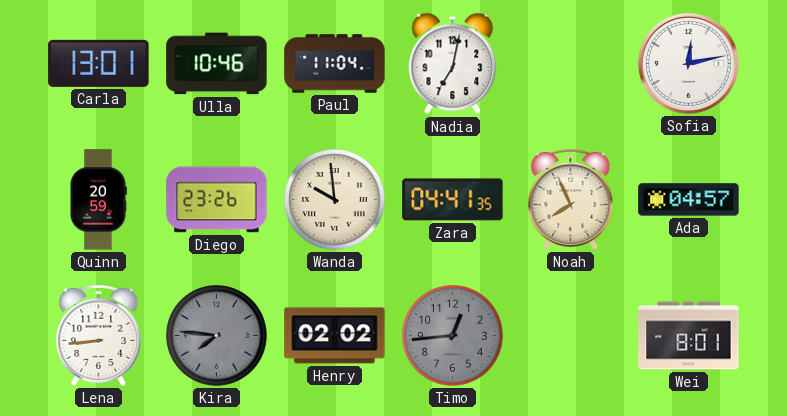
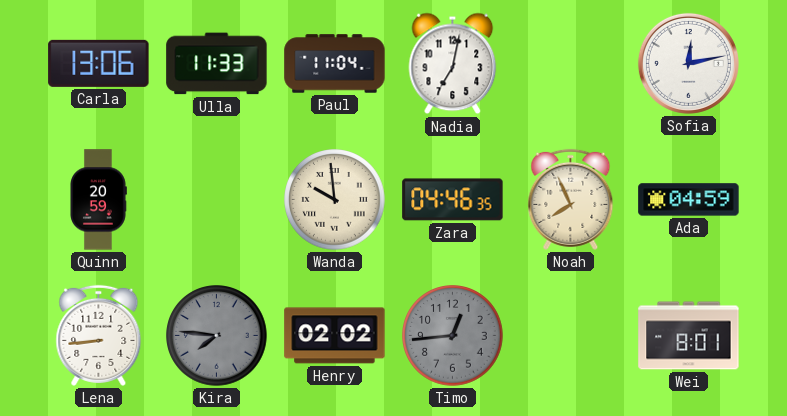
Carla: 13:01 -> 13:06 (99, 63)
Ulla: 10:46 -> 11:33 (217, 64)
Diego: 23:26 -> none (217, 200)
Zara: 04:41 -> 04:46 (453, 200)
Ada: 04:57 -> 04:59 (689, 200)
